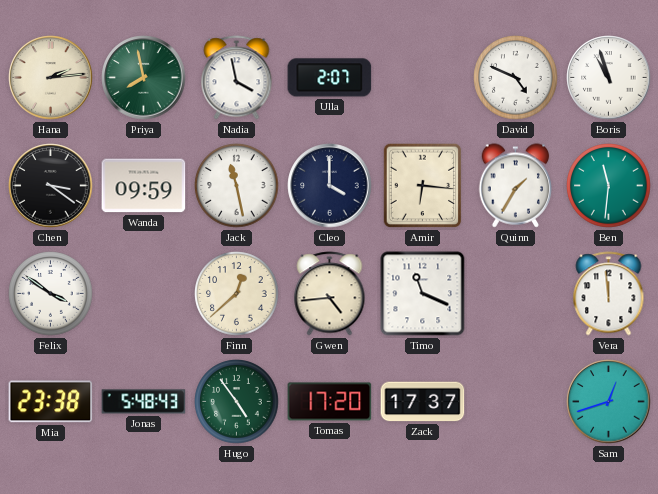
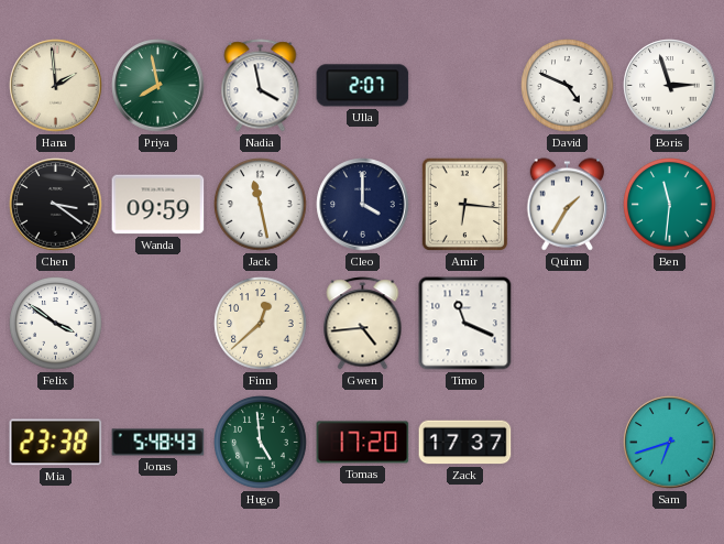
Hana: 2:14 -> 1:59 (56, 86)
Boris: 10:57 -> 2:57 (670, 86)
Vera: 11:59 -> none (609, 294)
Hugo: 4:54 -> 4:59 (261, 443)
Sam: 12:42 -> 6:42 (670, 443)
